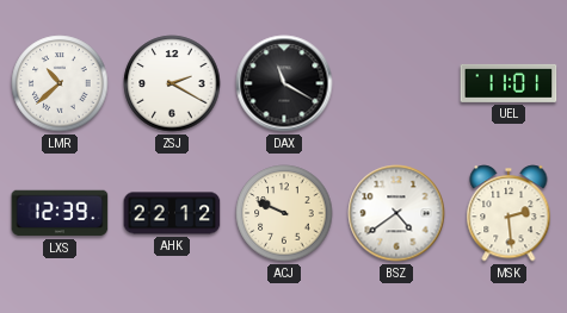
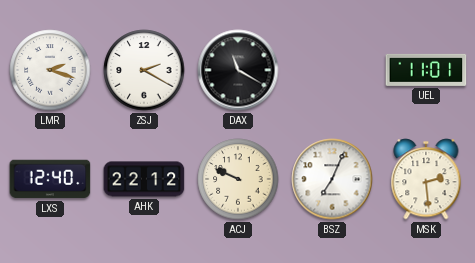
LMR: 10:38 -> 2:18 (50, 70)
LXS: 12:39 -> 12:40 (50, 179)
BSZ: 4:39 -> 7:04 (332, 179)
